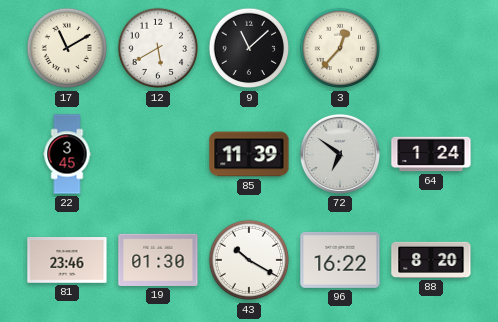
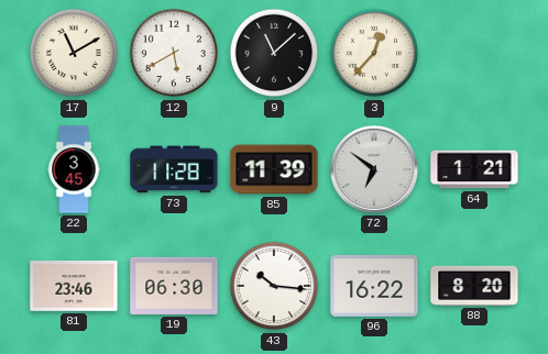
73: none -> 11:28 (174, 169)
64: 1:24 -> 1:21 (474, 169)
19: 01:30 -> 06:30 (174, 286)
43: 10:20 -> 10:16 (274, 286)
